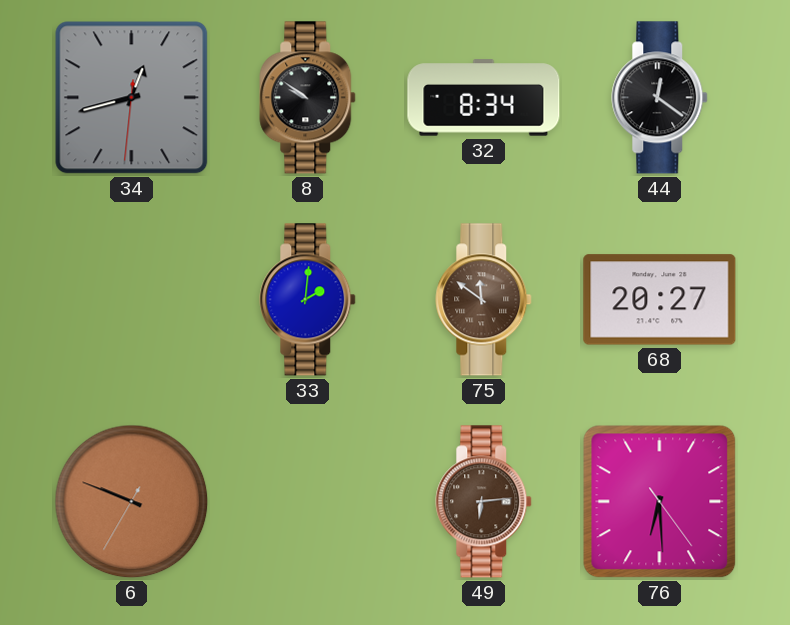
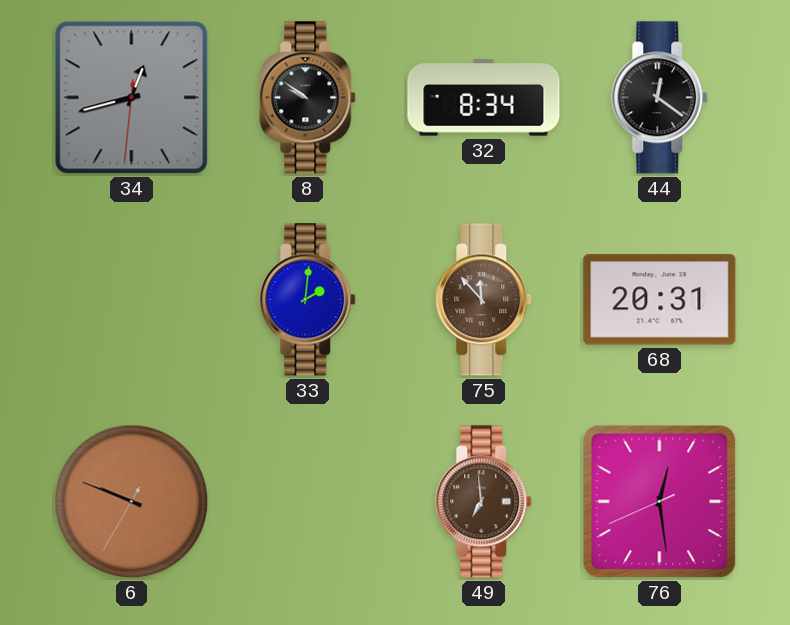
75: 11:51 -> 11:53 (484, 300)
68: 20:27 -> 20:31 (660, 300)
49: 6:14 -> 6:59 (484, 502)
76: 6:29 -> 12:28 (660, 502)
